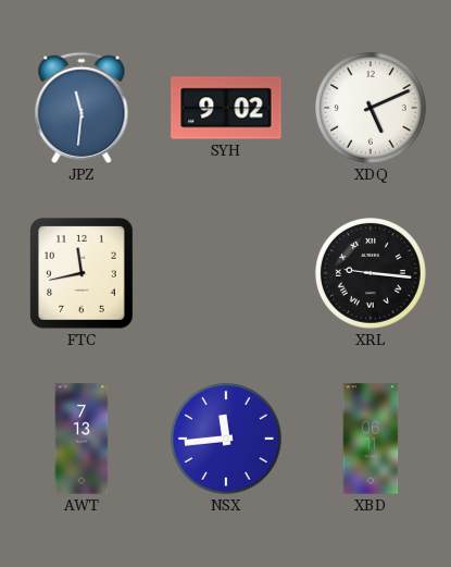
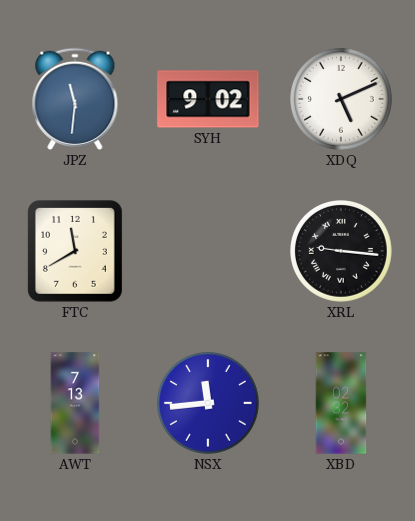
FTC: 11:43 -> 11:40 (76, 252)
XBD: 06:11 -> 02:32 (341, 403)
